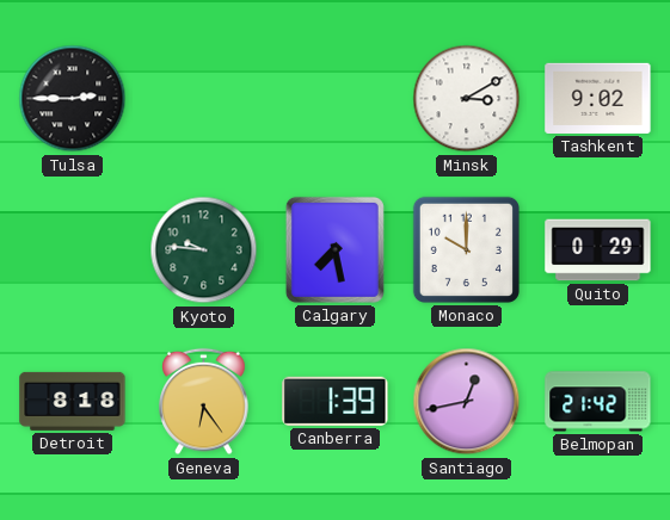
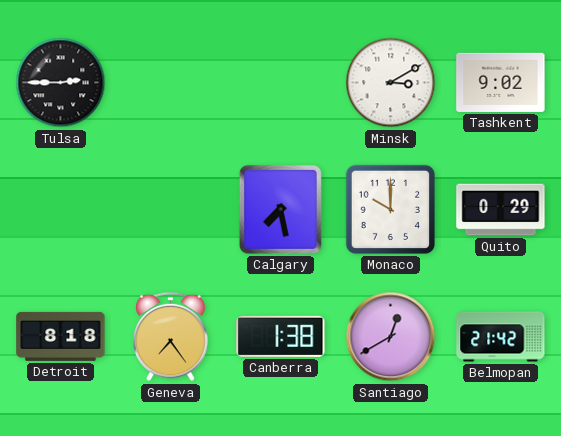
Kyoto: 9:46 -> none (204, 250)
Geneva: 6:24 -> 7:24 (171, 337)
Canberra: 1:39 -> 1:38 (281, 336)
Santiago: 12:43 -> 12:40 (391, 337)
